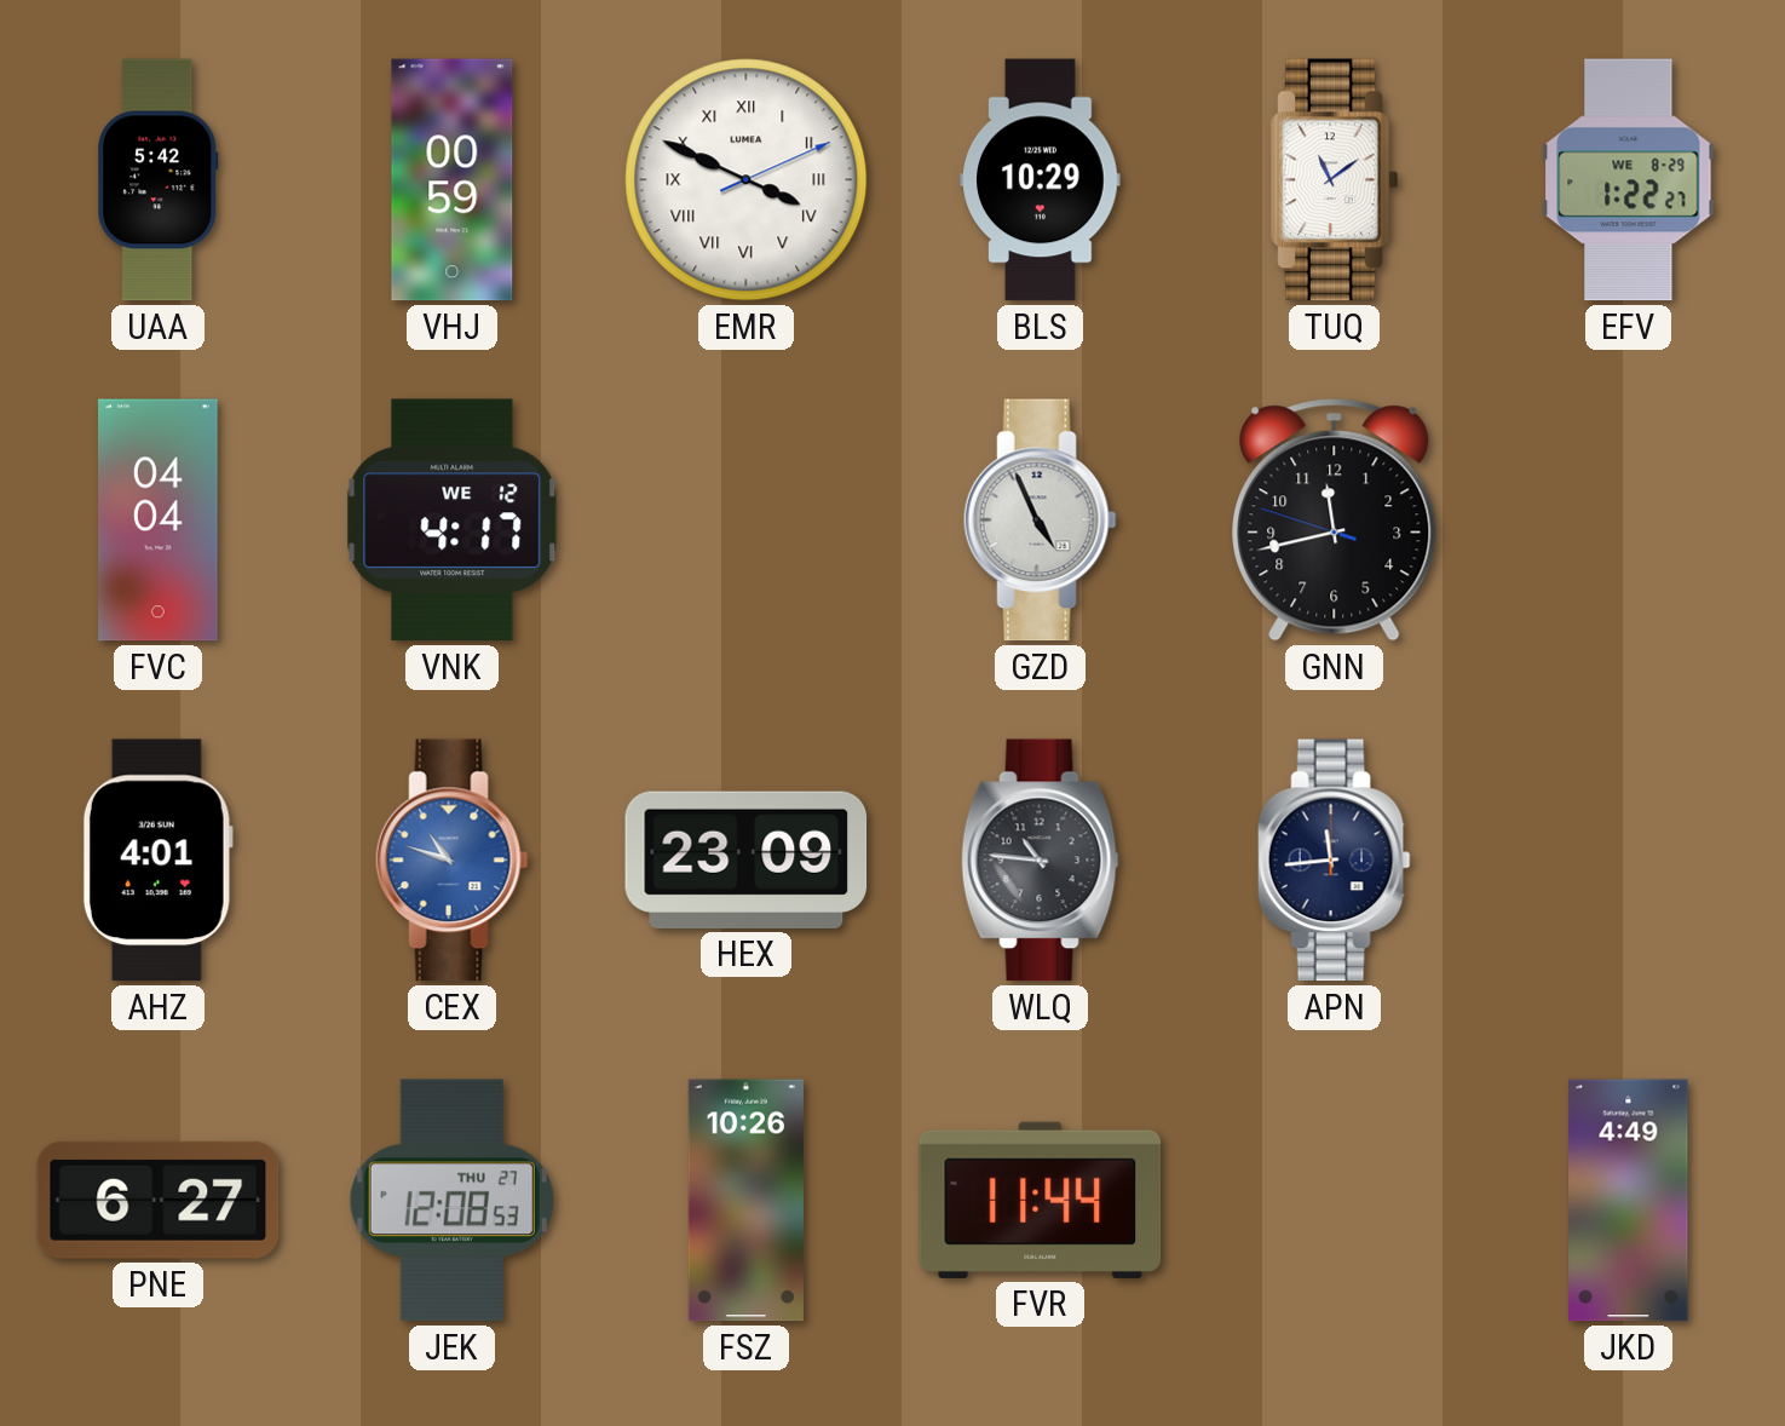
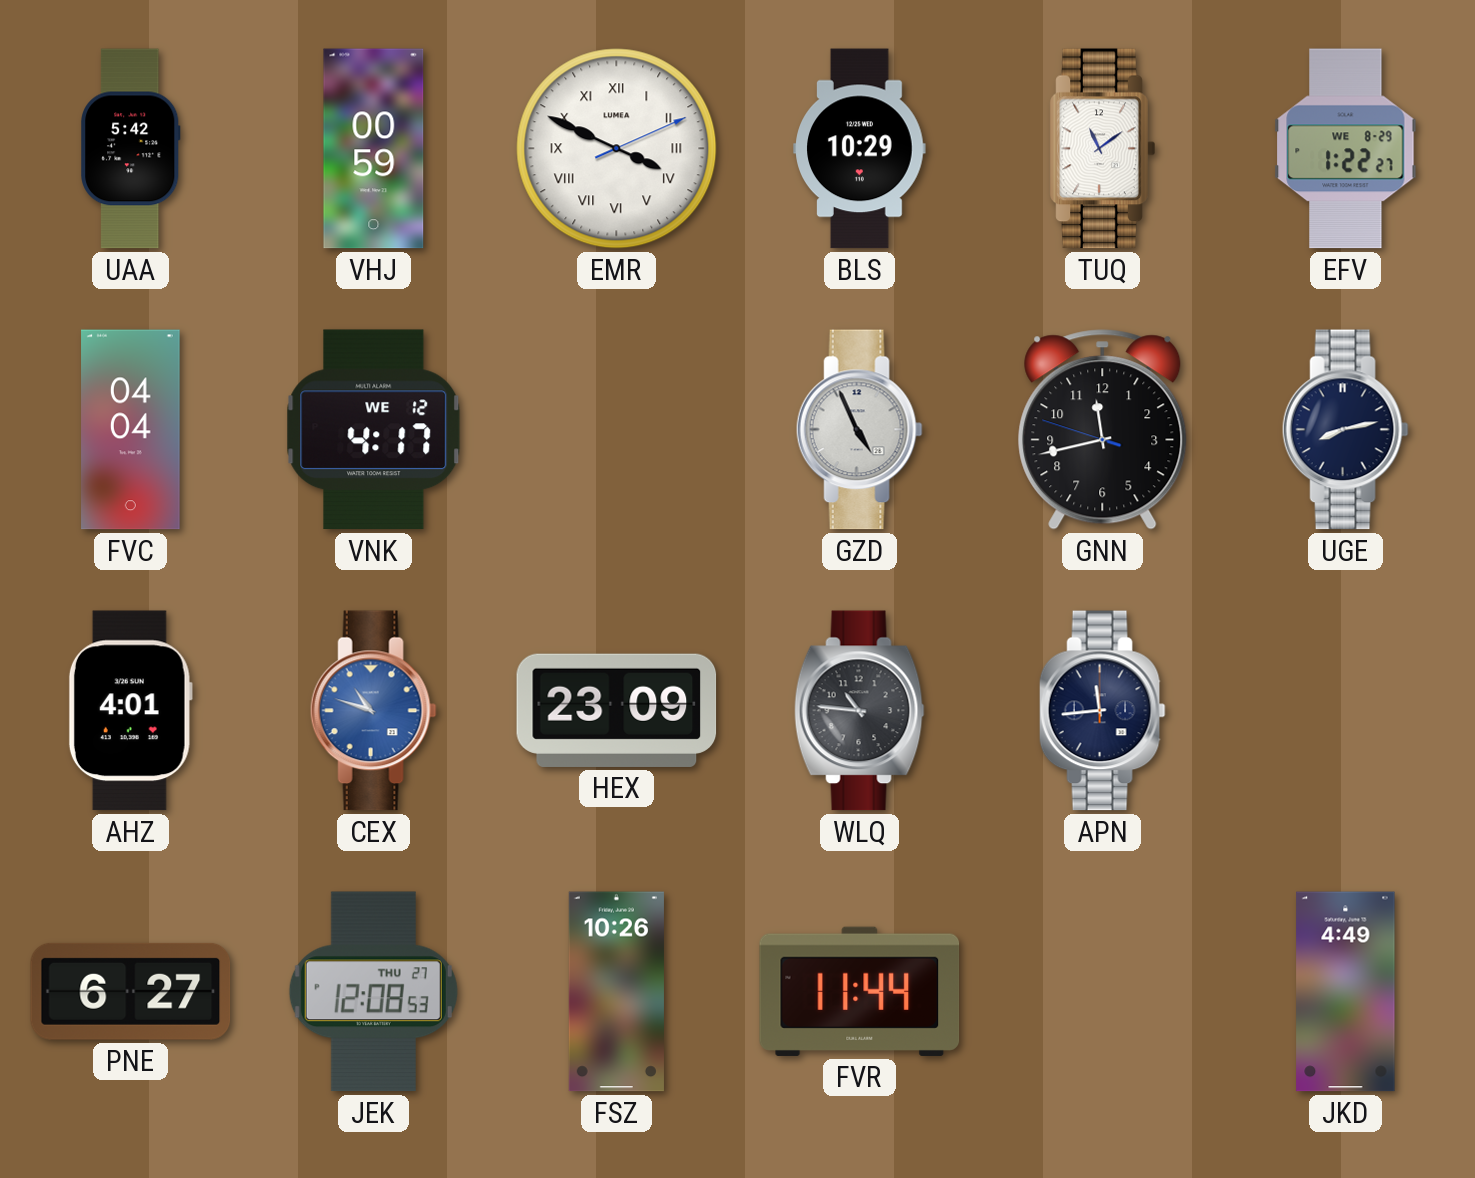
UGE: none -> 8:13 (1345, 430)
